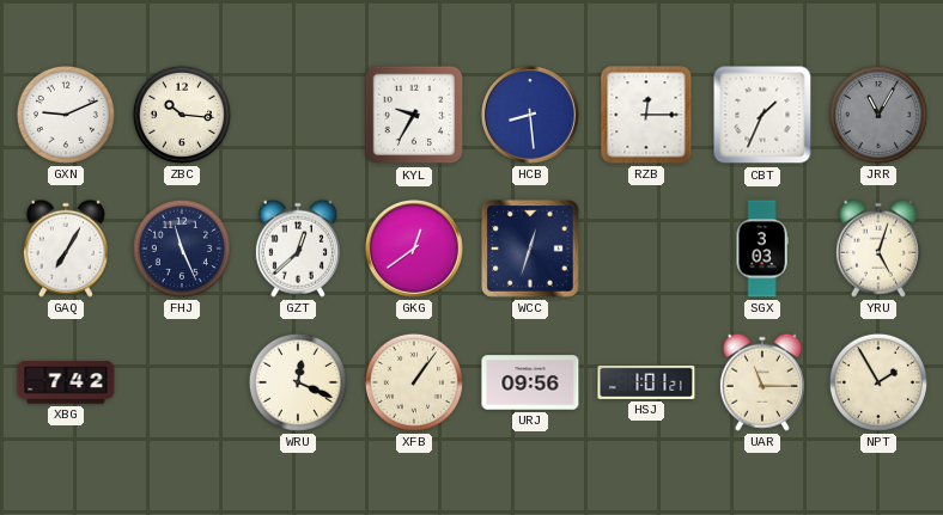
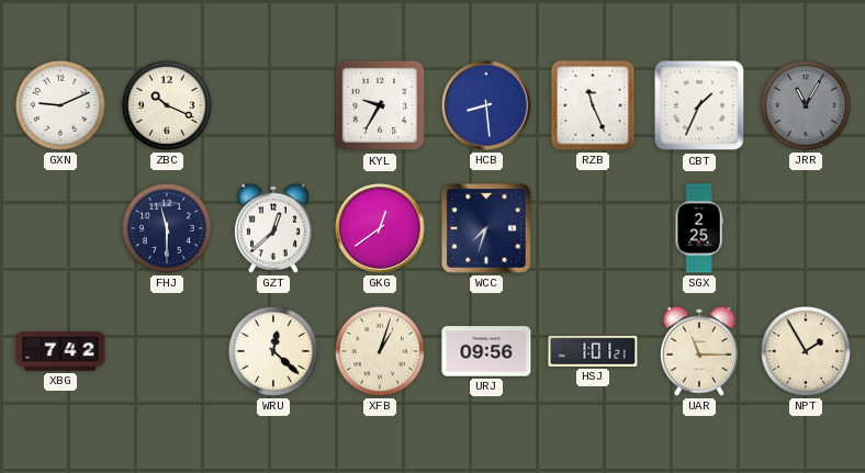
ZBC: 10:16 -> 10:19 (167, 105)
RZB: 12:15 -> 11:26 (593, 105)
GAQ: 7:05 -> none (66, 249)
FHJ: 11:26 -> 11:30 (167, 228)
WCC: 12:33 -> 7:33 (487, 229)
SGX: 3:03 -> 2:25 (699, 228)
YRU: 5:03 -> none (878, 249)
WRU: 12:19 -> 12:22 (273, 351)
XFB: 1:06 -> 1:03 (380, 351)
